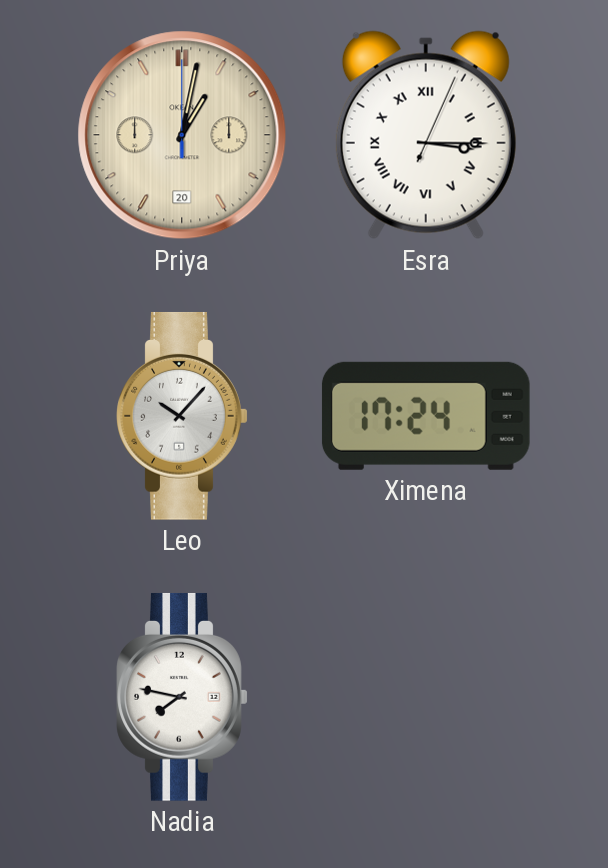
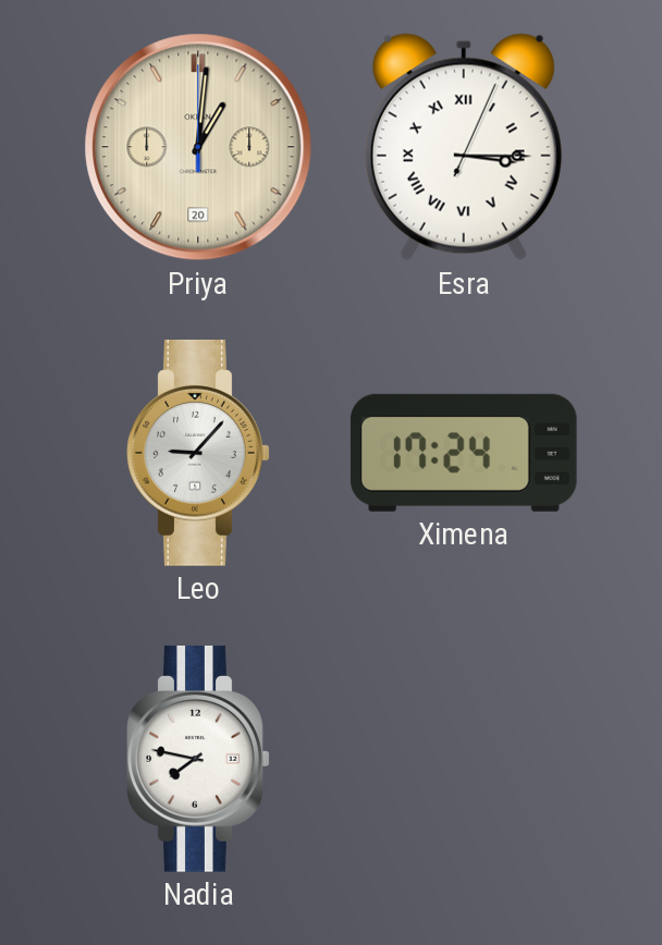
Priya: 1:02 -> 1:01 (198, 147)
Leo: 10:07 -> 9:07 (198, 453)
